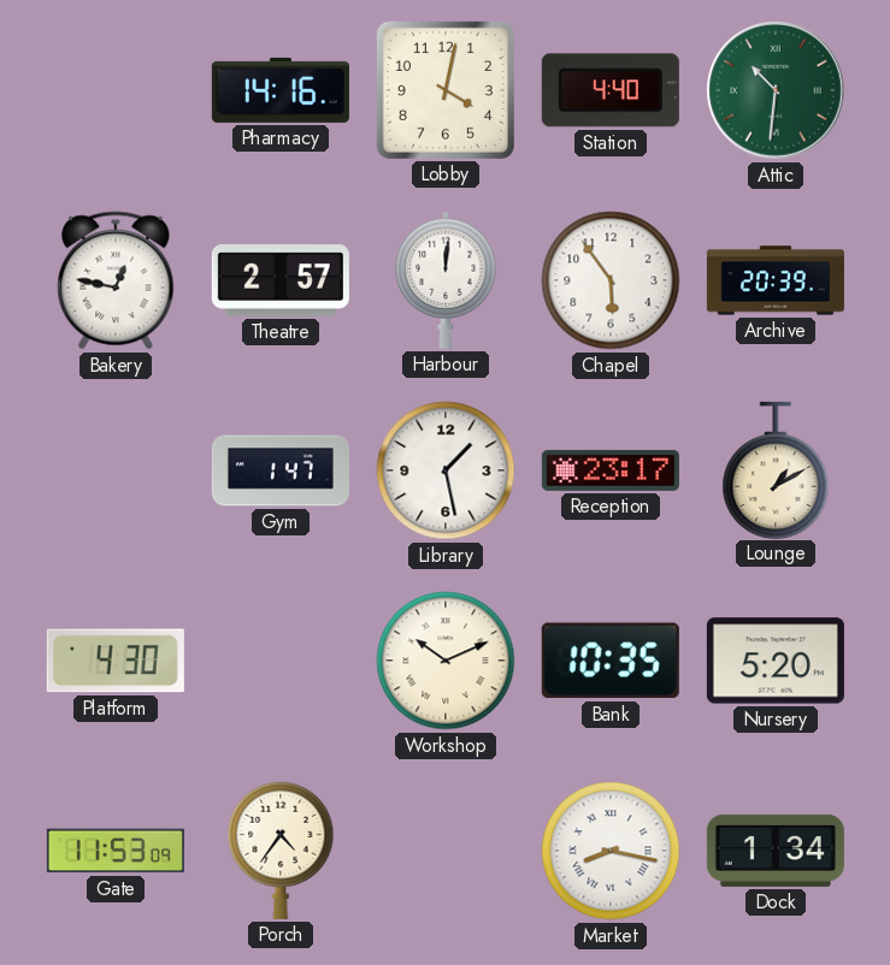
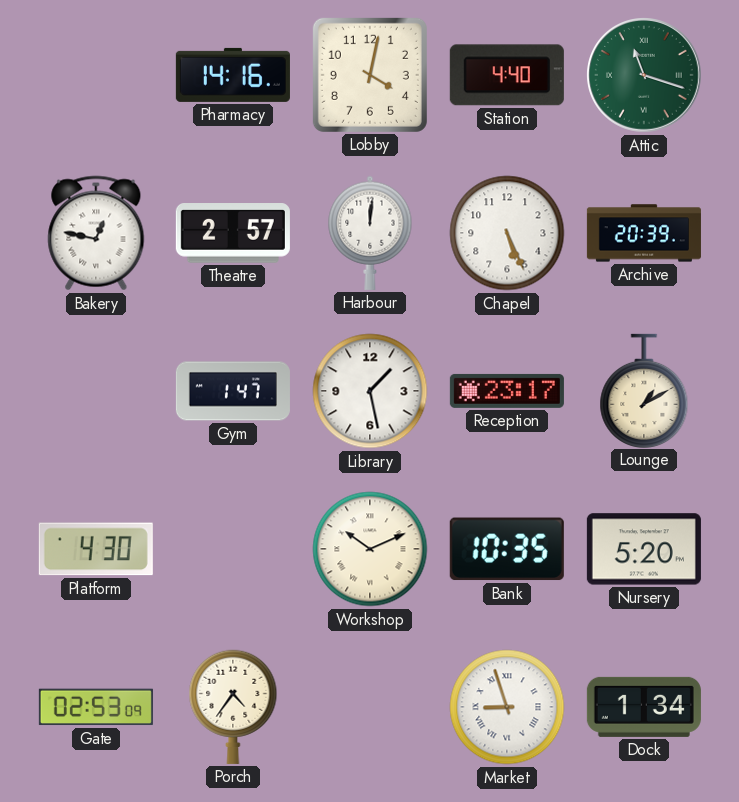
Attic: 10:31 -> 11:18 (645, 76)
Chapel: 5:54 -> 5:26 (507, 233)
Gate: 11:53 -> 02:53 (96, 707)
Market: 8:17 -> 8:57 (507, 707)
